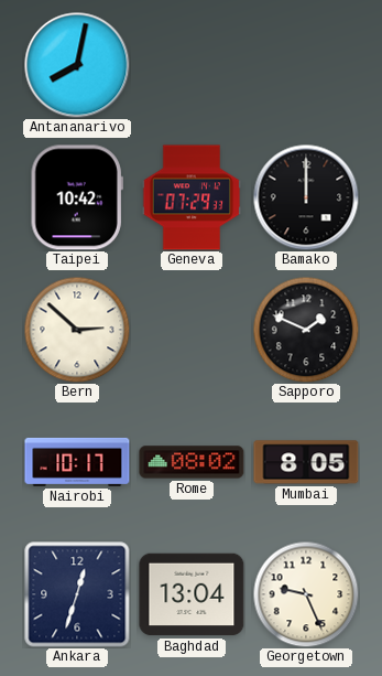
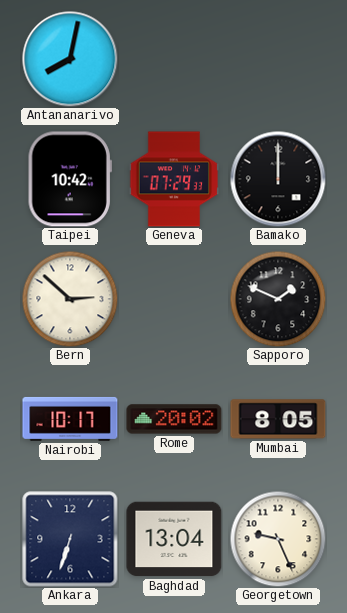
Rome: 08:02 -> 20:02 (174, 419)
Ankara: 12:33 -> 6:33 (70, 539)
